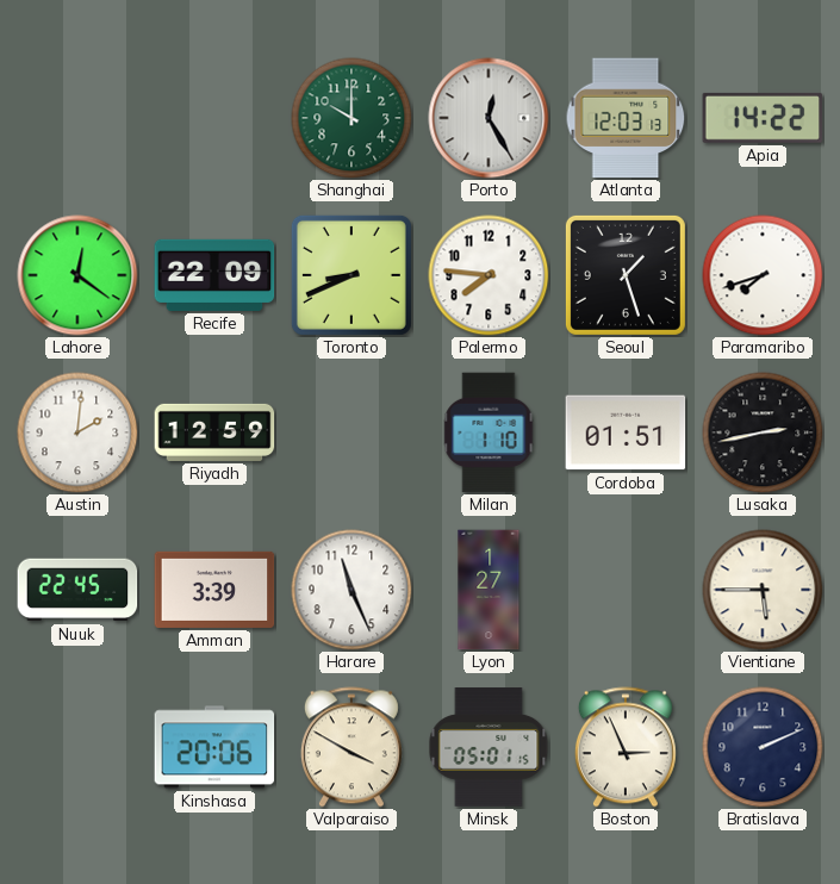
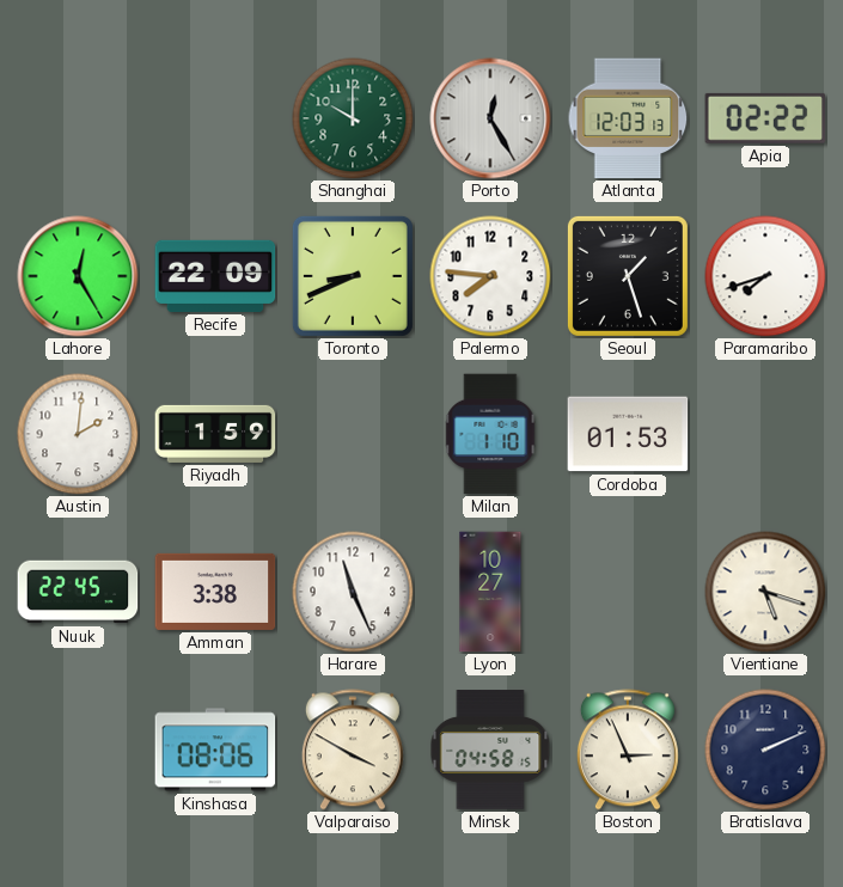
Apia: 14:22 -> 02:22 (765, 118)
Lahore: 12:21 -> 12:25 (78, 276)
Riyadh: 12:59 -> 1:59 (215, 434)
Cordoba: 01:51 -> 01:53 (628, 434)
Lusaka: 2:43 -> none (763, 432)
Amman: 3:39 -> 3:38 (215, 592)
Lyon: 1:27 -> 10:27 (490, 592)
Vientiane: 5:45 -> 5:18 (765, 592)
Kinshasa: 20:06 -> 08:06 (215, 750)
Minsk: 05:01 -> 04:58 (490, 750)
